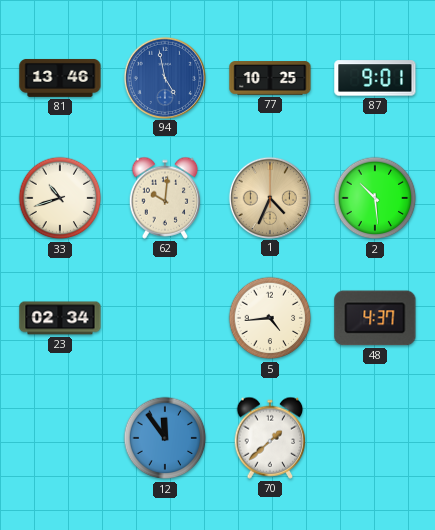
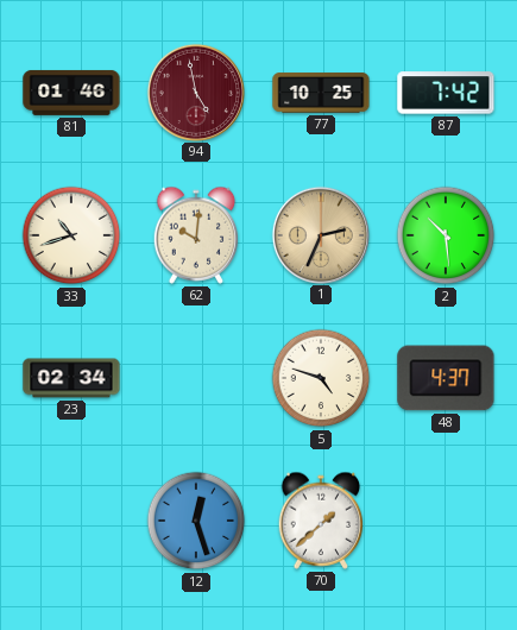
81: 13:46 -> 01:46 (71, 93)
94 dial: blue -> burgundy (195, 92)
87: 9:01 -> 7:42 (446, 93)
1: 4:34 -> 2:34 (320, 234)
5: 4:44 -> 4:48 (321, 378)
12: 11:54 -> 12:27 (196, 521)
